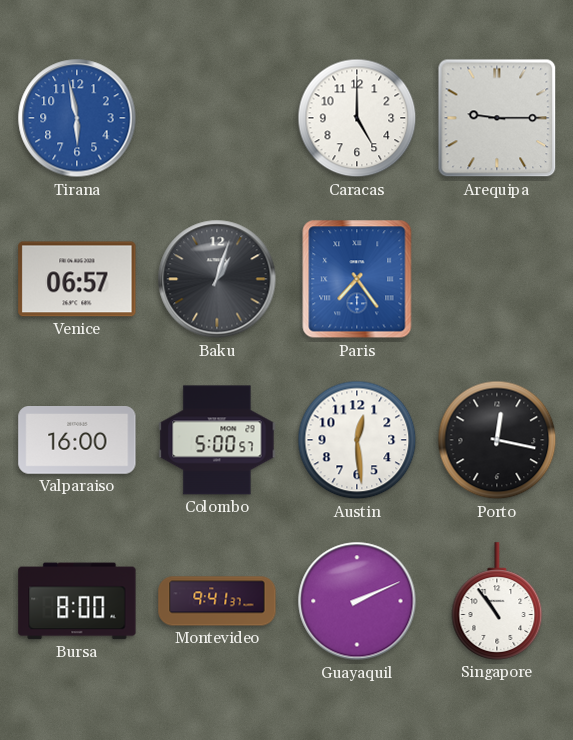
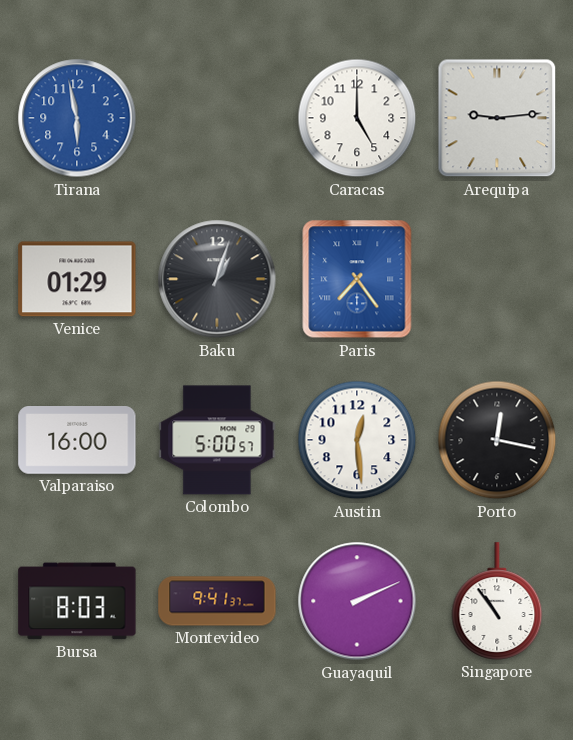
Arequipa: 9:15 -> 9:14 (497, 118)
Venice: 06:57 -> 01:29 (77, 279)
Bursa: 8:00 -> 8:03 (77, 601)
